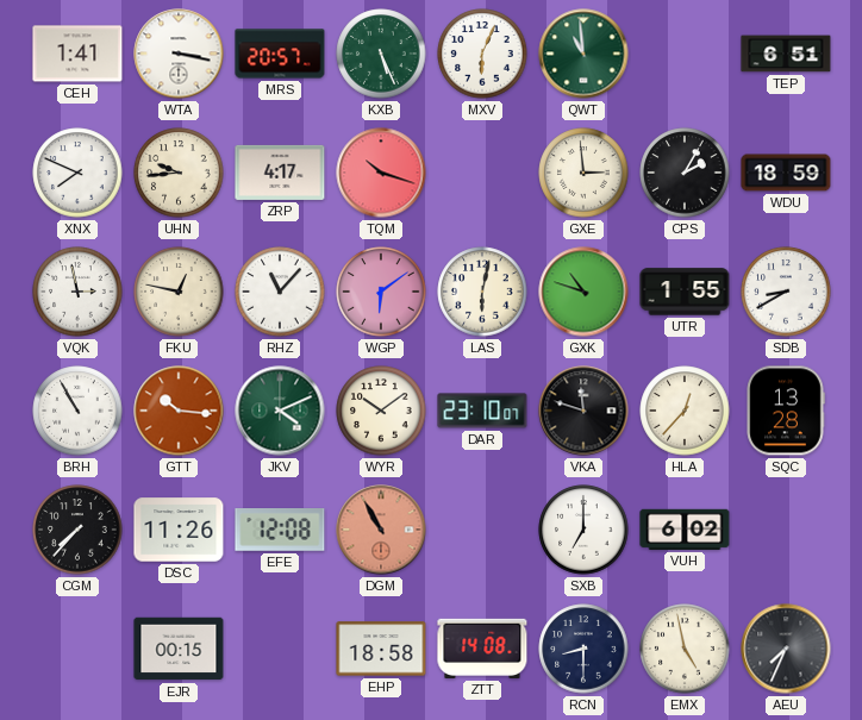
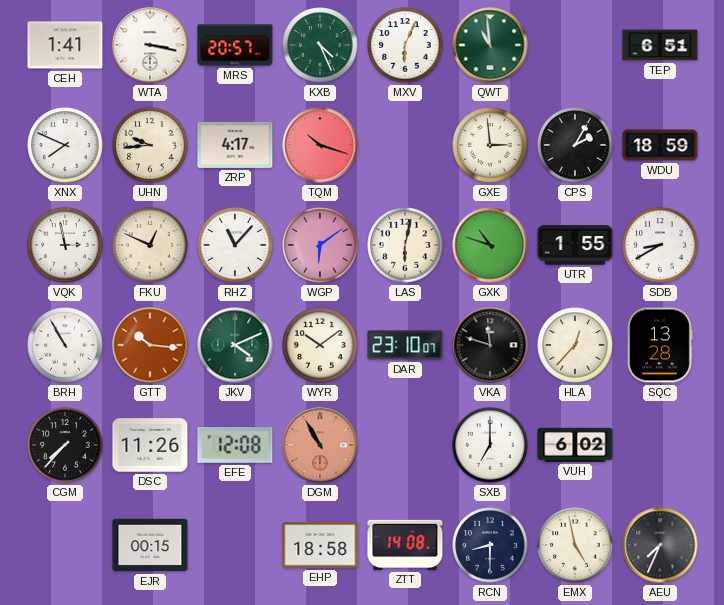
KXB: 5:26 -> 4:26 (320, 45)
FKU: 12:47 -> 12:49 (150, 245)
